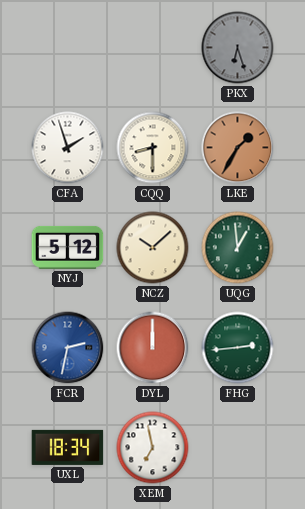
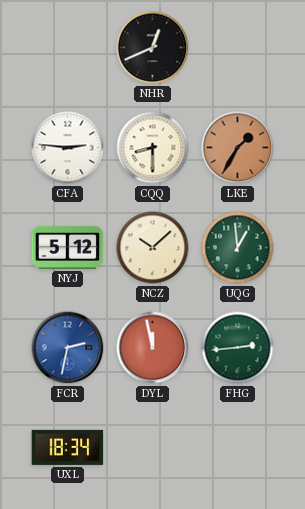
NHR: none -> 12:41 (153, 48)
PKX: 6:27 -> none (238, 48)
CFA: 1:57 -> 2:46 (68, 148)
DYL: 12:00 -> 11:58 (153, 348)
XEM: 6:58 -> none (153, 448)
